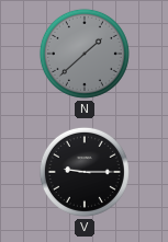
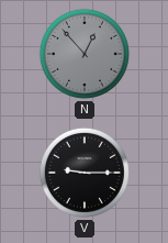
N: 1:38 -> 12:53 (85, 54)
